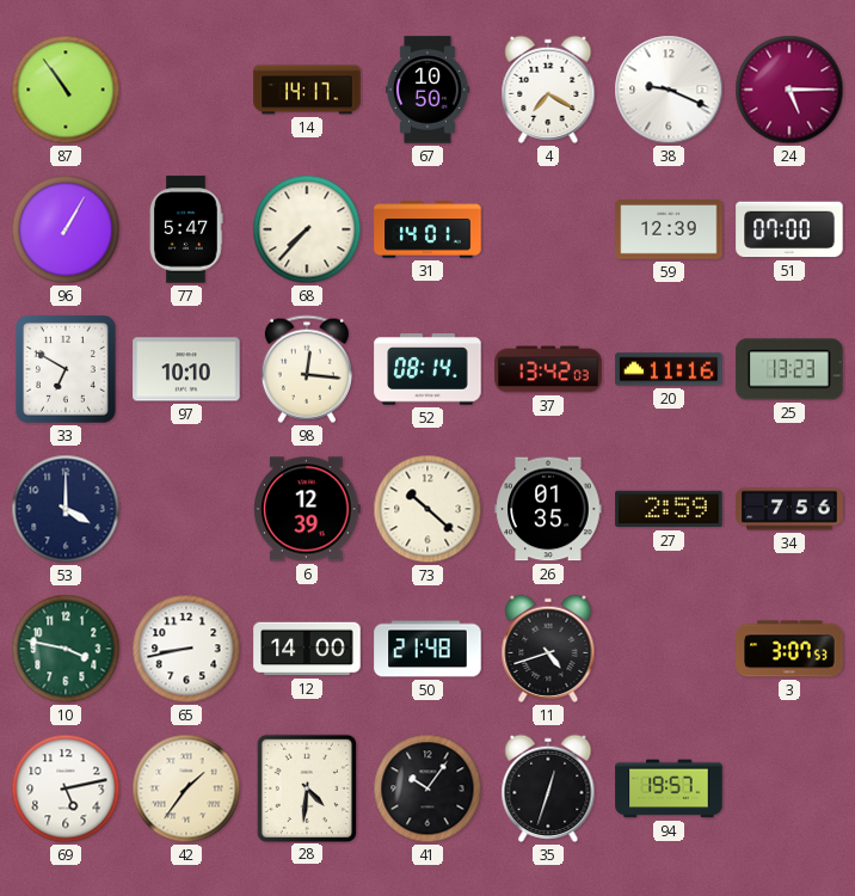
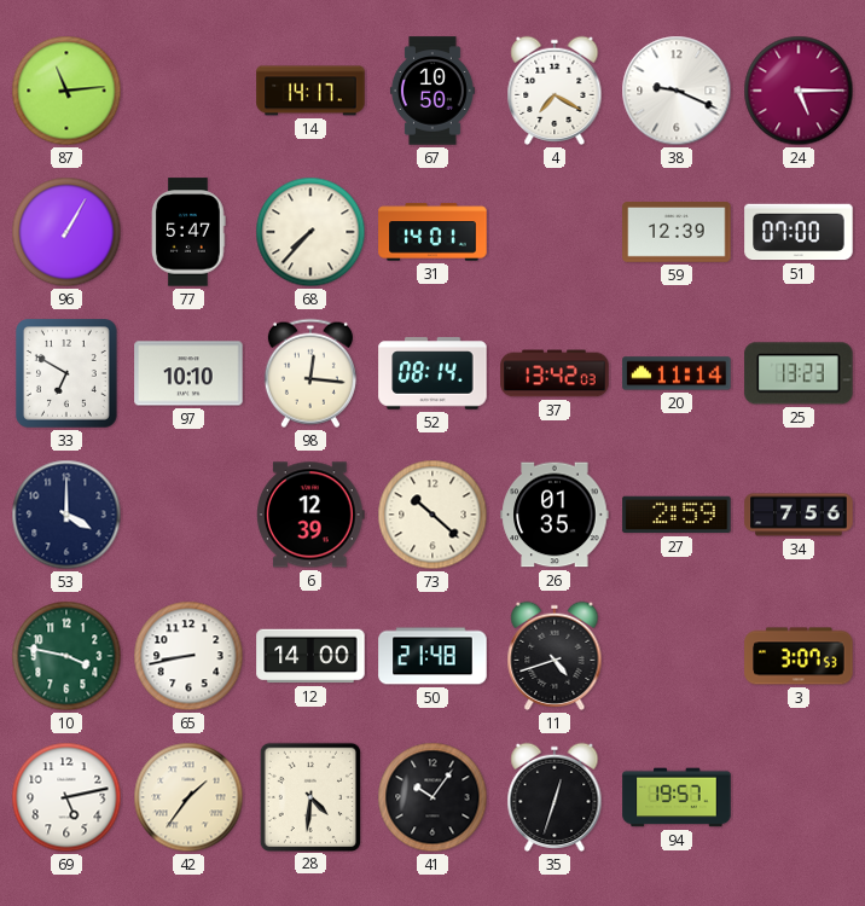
87: 10:54 -> 11:14 (66, 91)
20: 11:16 -> 11:14 (677, 373)
